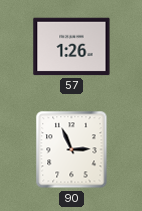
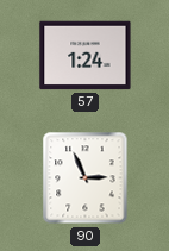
57: 1:26 -> 1:24 (86, 56)
